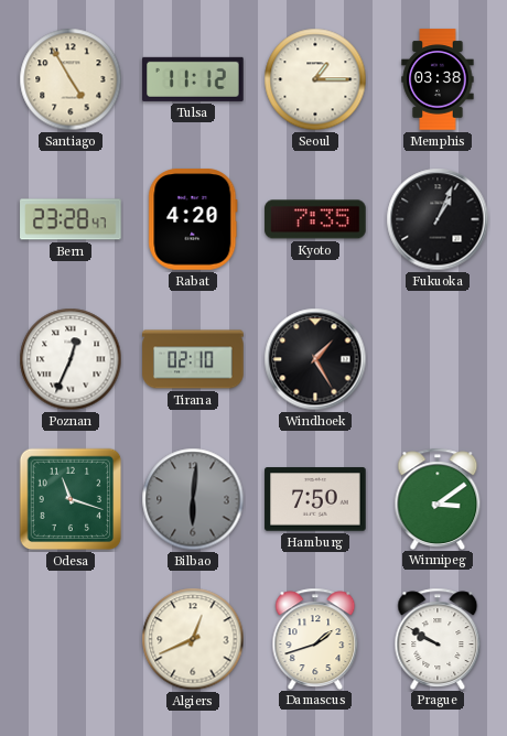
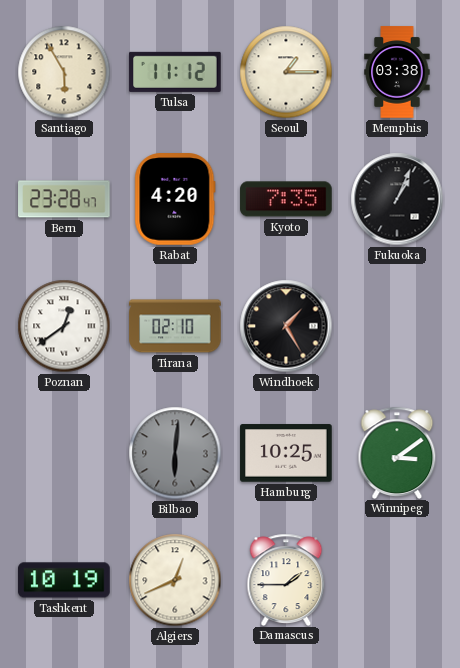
Santiago: 4:55 -> 5:55 (64, 72)
Poznan: 12:34 -> 12:39 (64, 326)
Odesa: 11:18 -> none (71, 499)
Hamburg: 7:50 -> 10:25 (286, 453)
Tashkent: none -> 10:19 (64, 580)
Damascus: 1:42 -> 1:45 (286, 579)
Prague: 9:50 -> none (438, 638)
